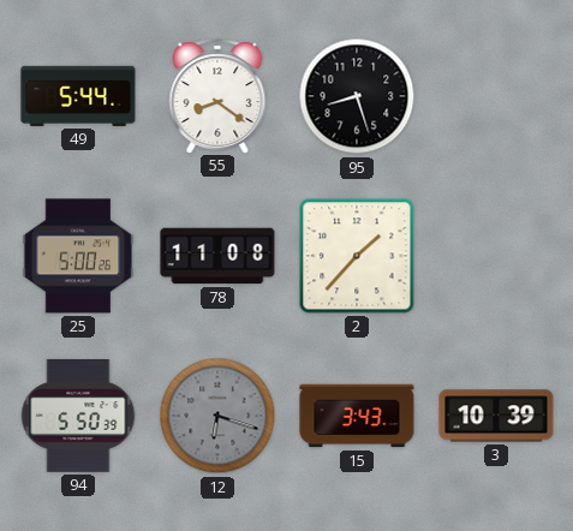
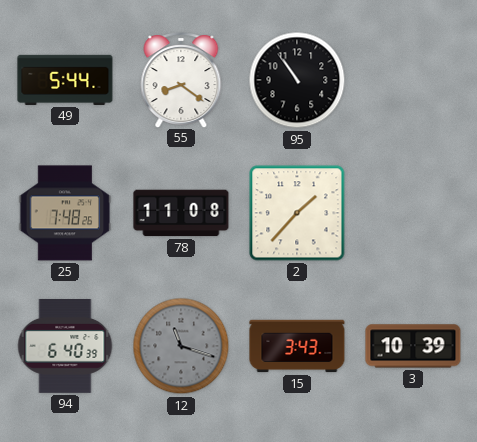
95: 8:27 -> 10:54 (297, 80)
25: 5:00 -> 7:48 (65, 213)
94: 5:50 -> 6:40 (65, 347)
12: 6:18 -> 11:18 (181, 346)
